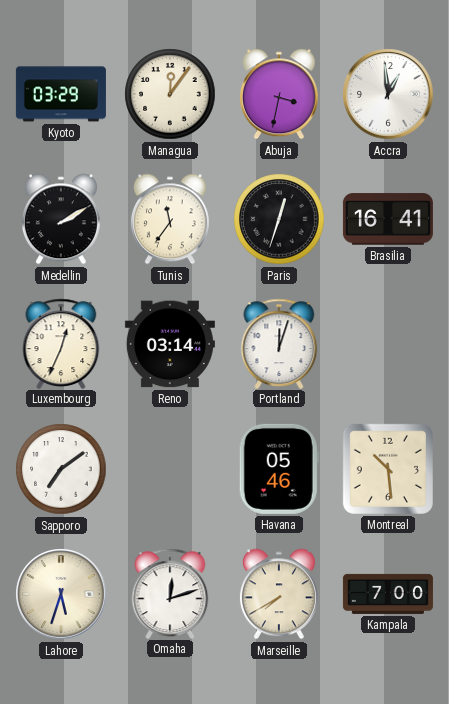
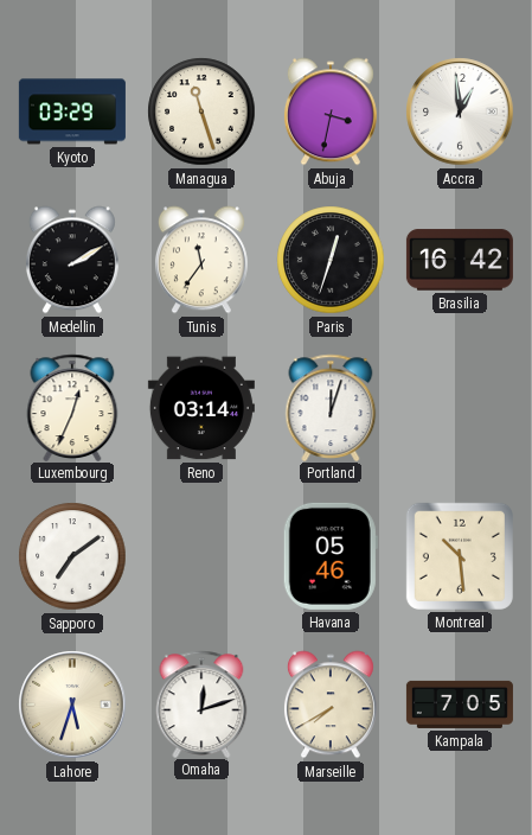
Managua: 12:06 -> 11:27 (201, 111)
Brasilia: 16:41 -> 16:42 (460, 260)
Kampala: 7:00 -> 7:05 (460, 705)
